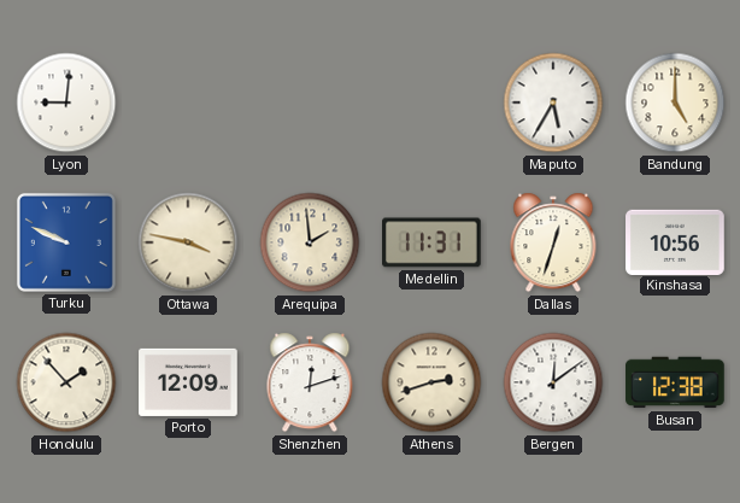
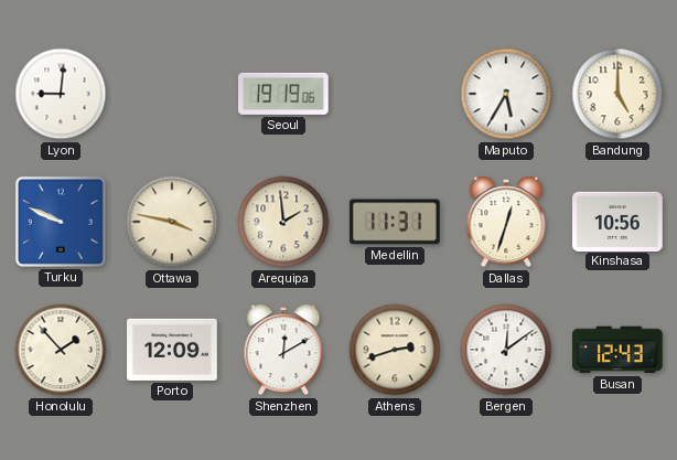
Seoul: none -> 19:19 (283, 94)
Shenzhen: 12:12 -> 12:10 (283, 350)
Busan: 12:38 -> 12:43 (617, 350)
